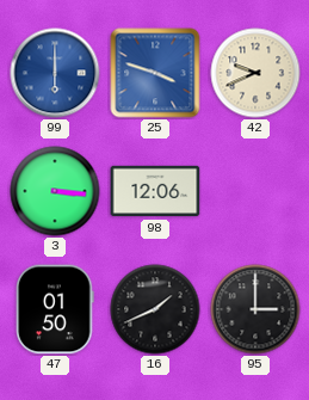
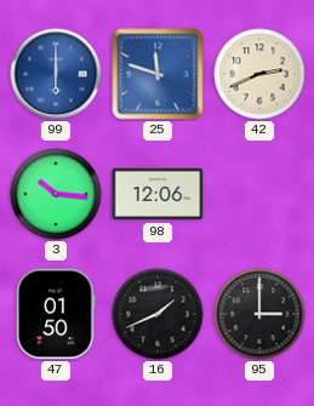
25: 3:48 -> 11:48 (158, 74)
42: 9:41 -> 2:41 (259, 74)
3: 3:16 -> 10:16 (56, 194)
